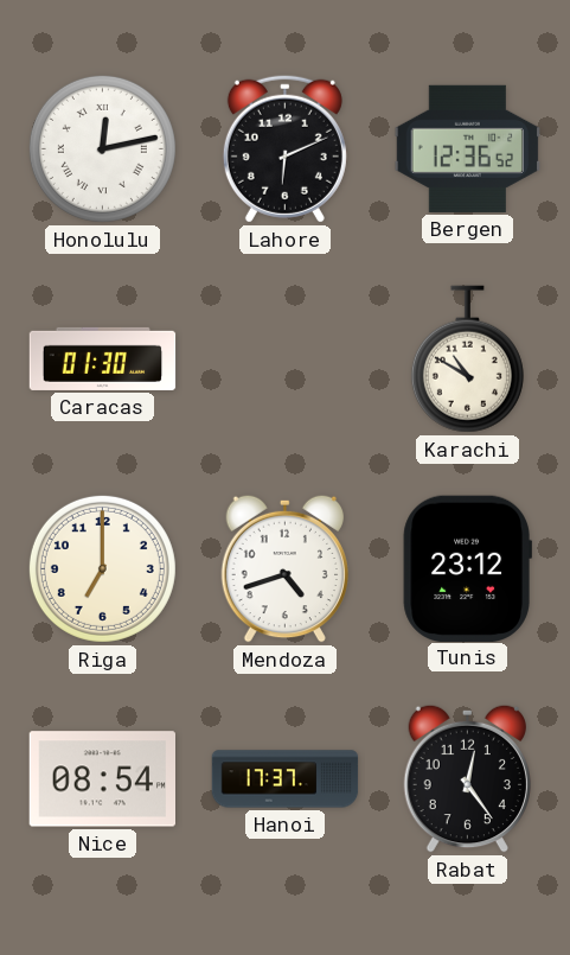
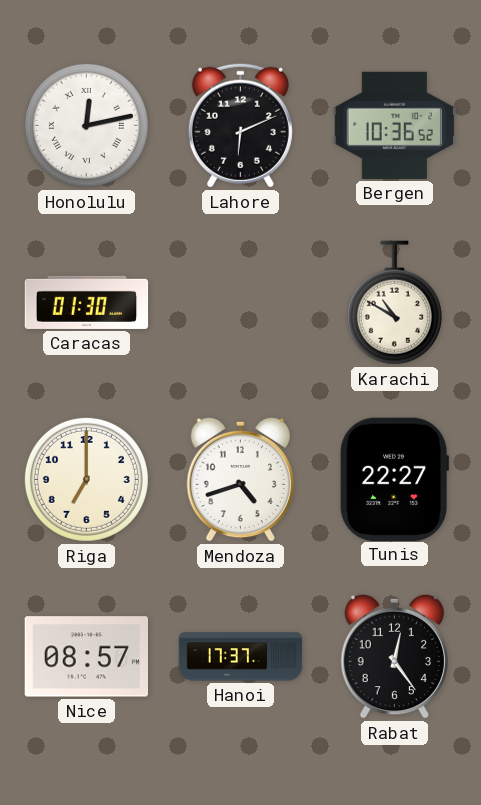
Bergen: 12:36 -> 10:36 (395, 125)
Tunis: 23:12 -> 22:27 (394, 479)
Nice: 08:54 -> 08:57 (86, 657)
